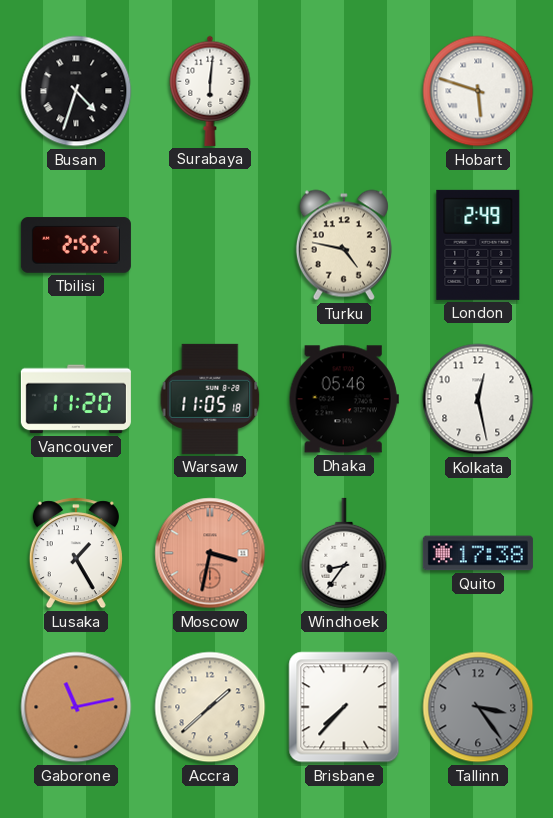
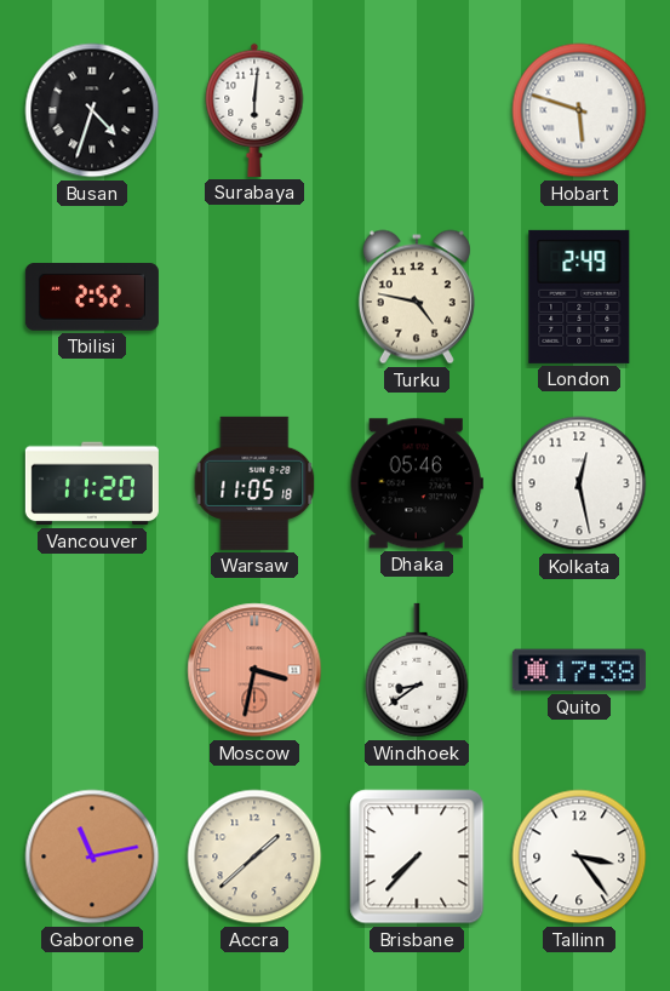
Lusaka: 1:25 -> none (76, 553)
Windhoek: 8:36 -> 8:39 (417, 670)
Tallinn dial: grey -> white (579, 857)
